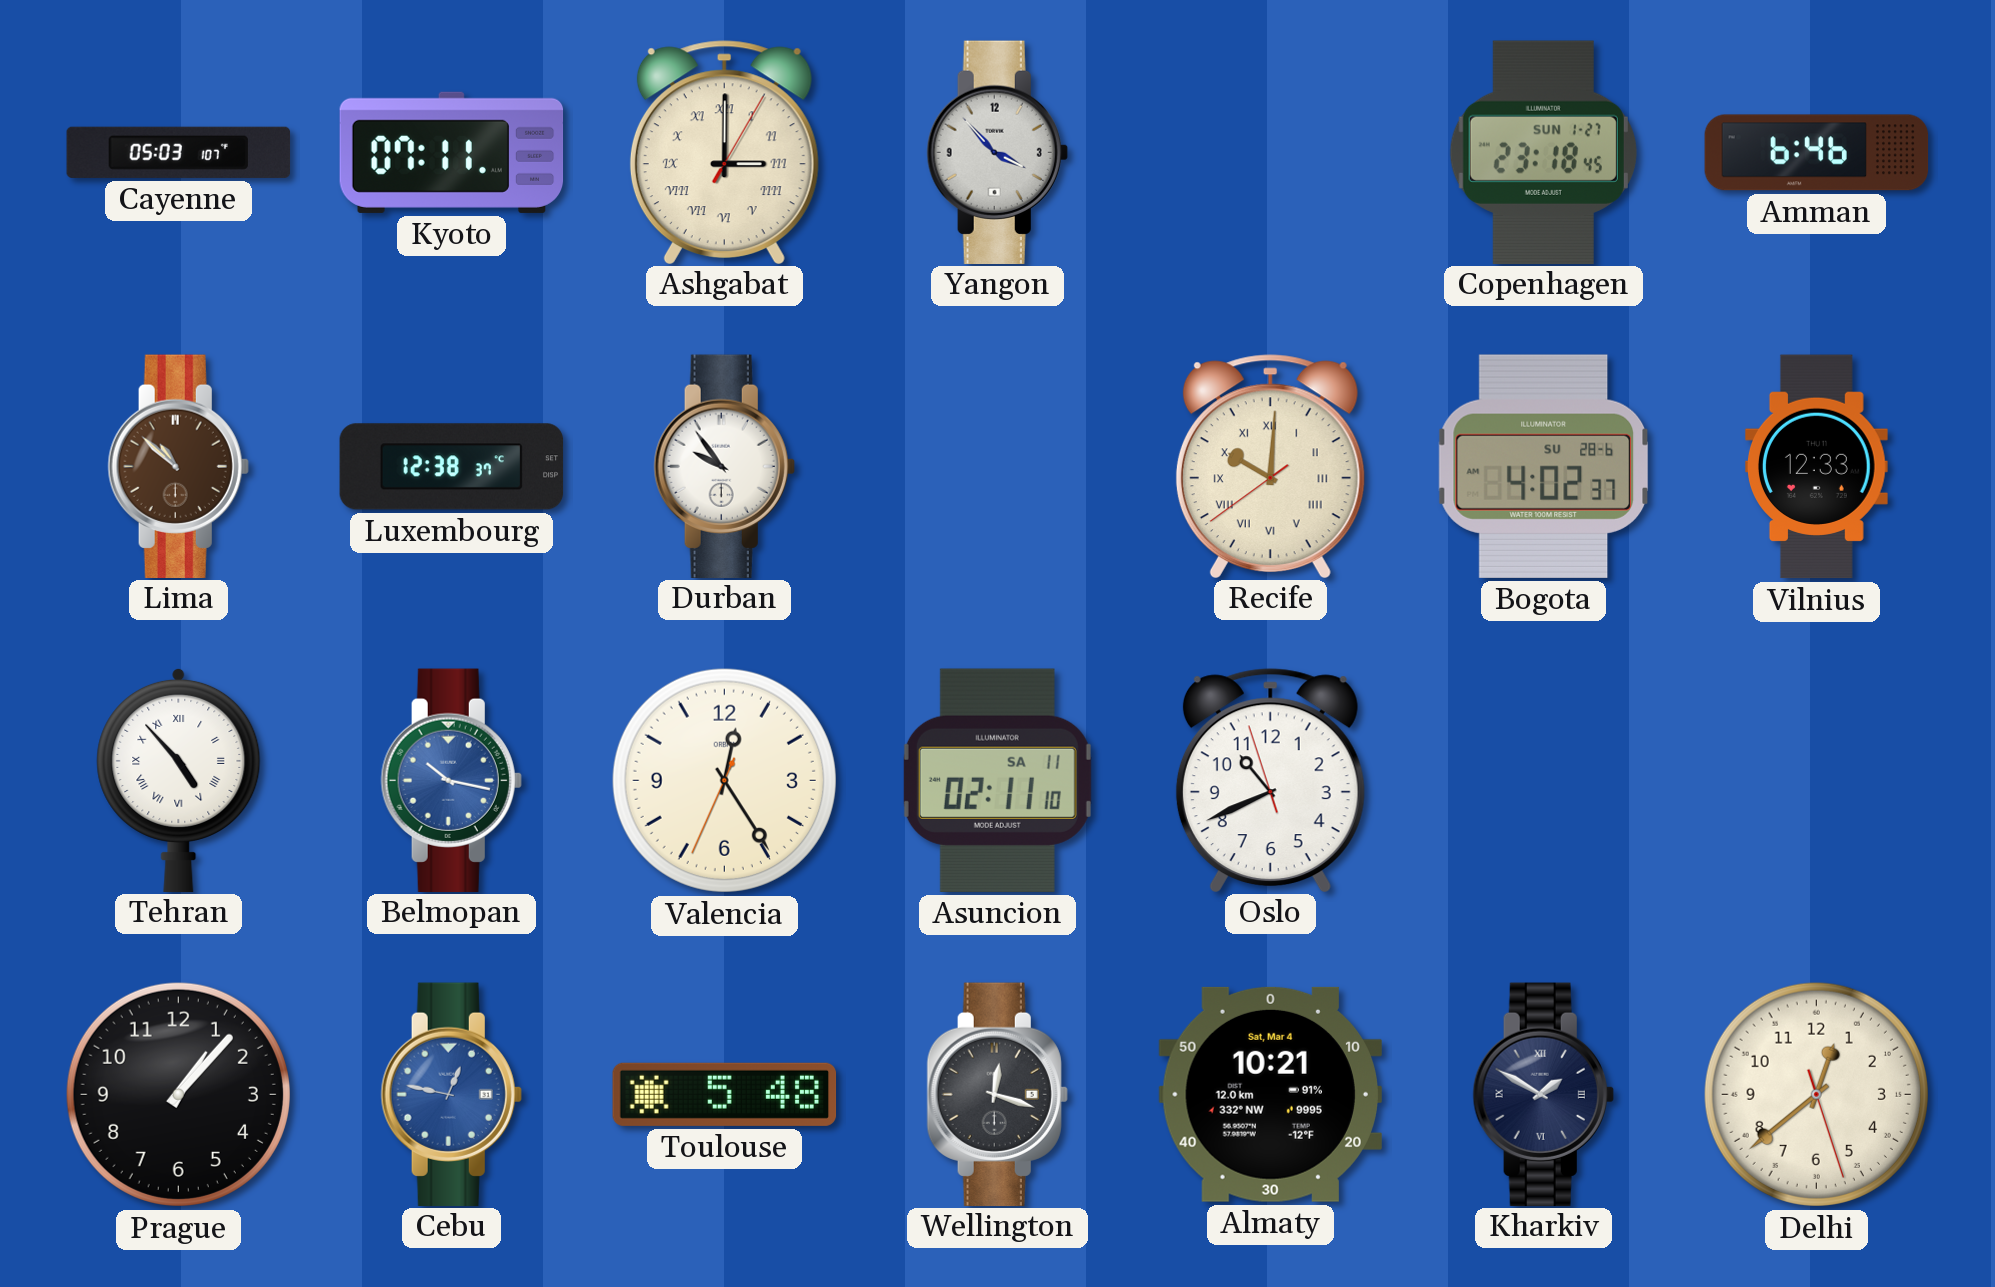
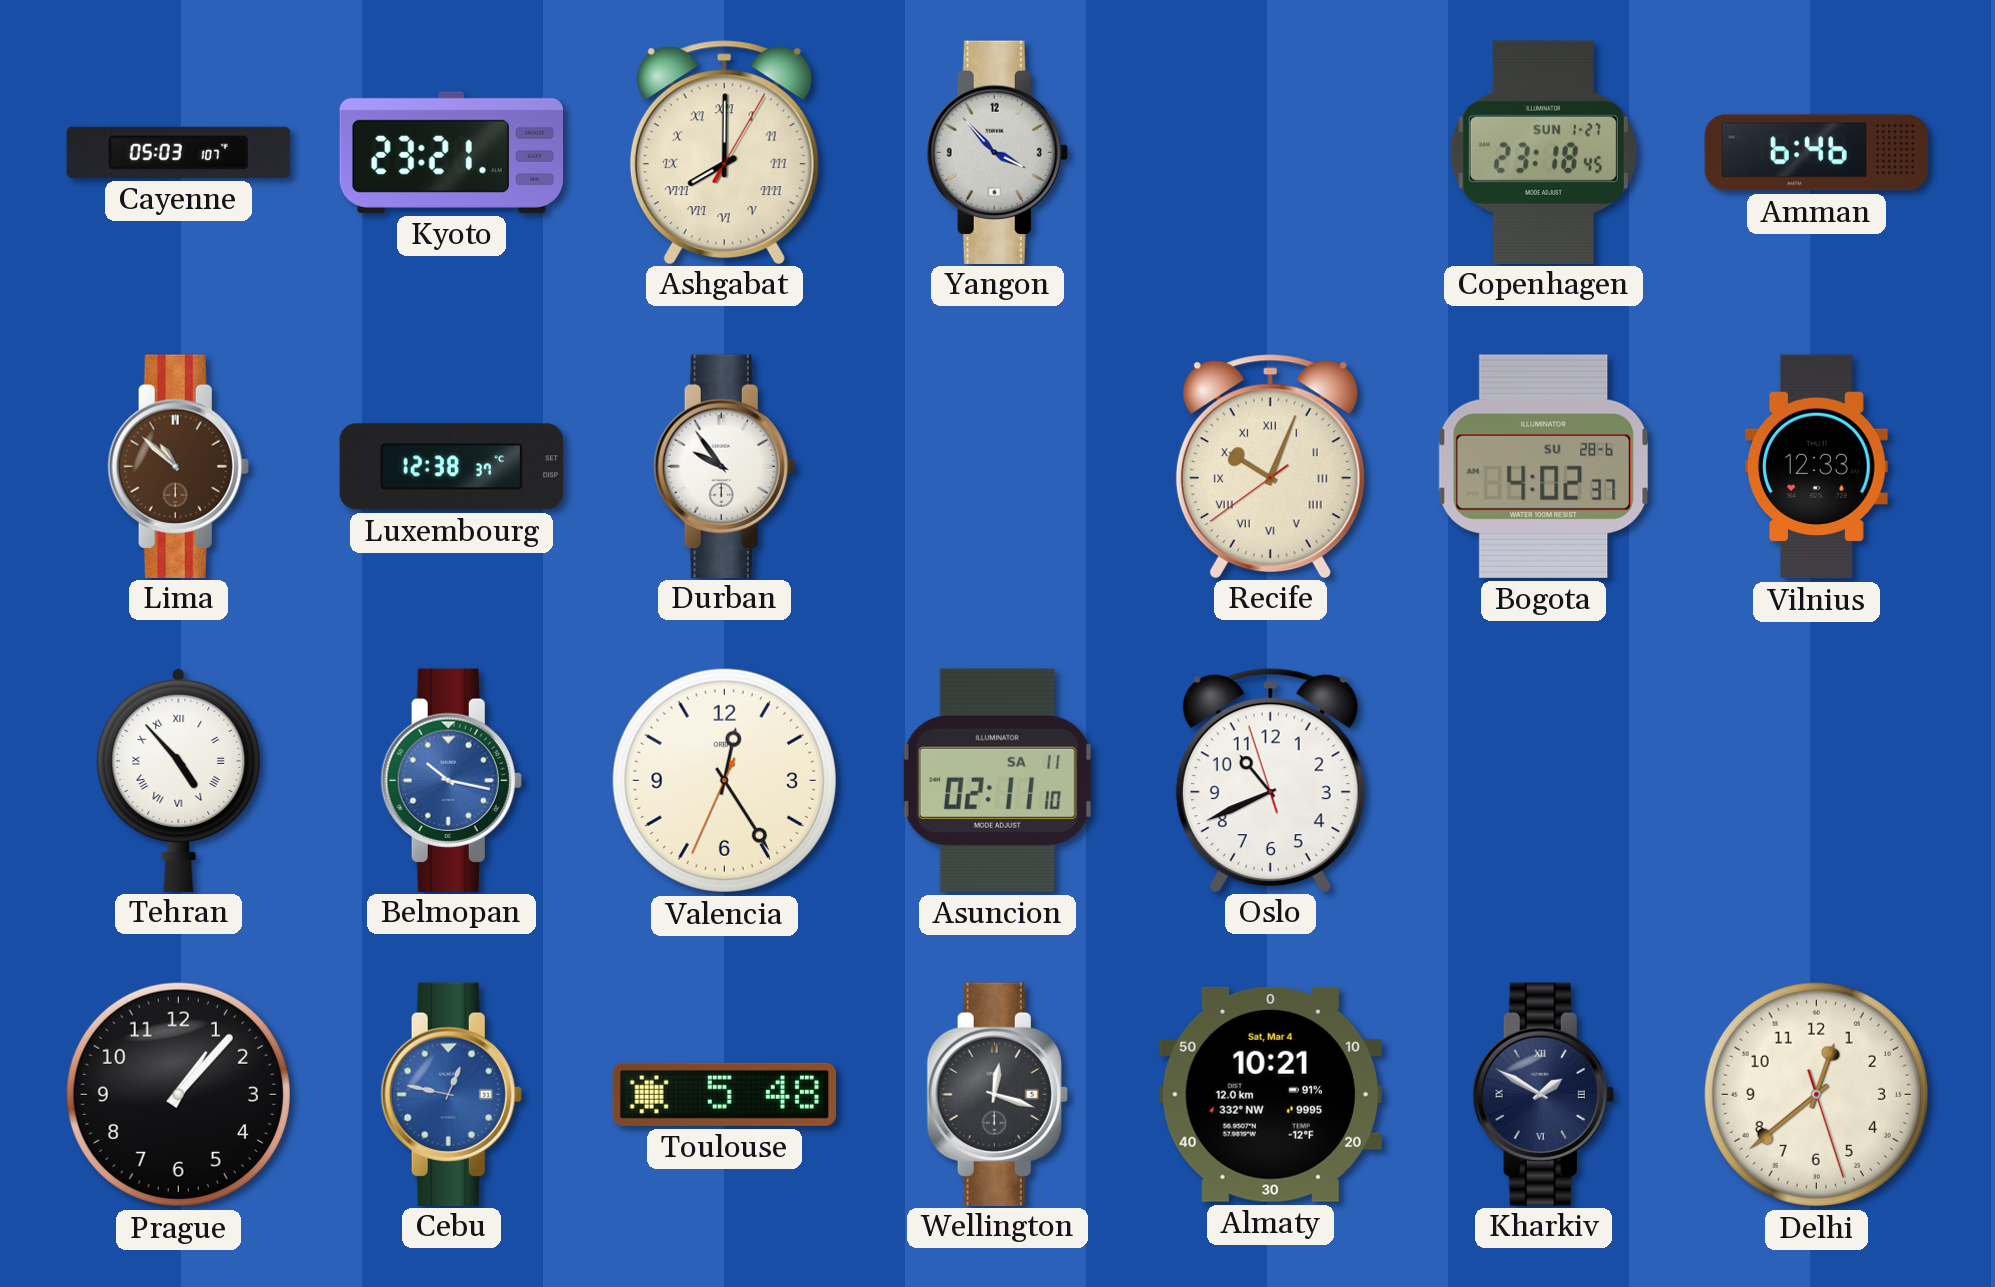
Kyoto: 07:11 -> 23:21 (452, 152)
Ashgabat: 3:00 -> 8:00 (724, 152)
Recife: 10:00 -> 10:03 (1270, 466)
